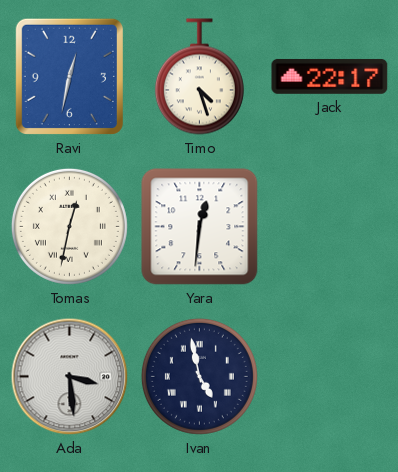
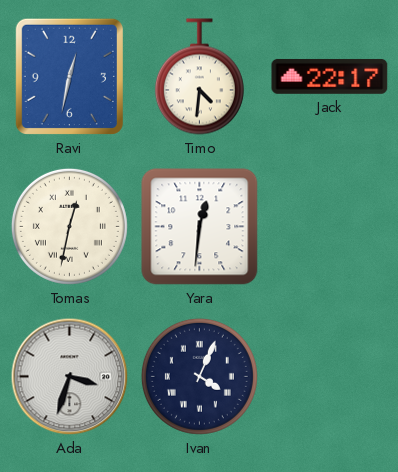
Timo: 4:27 -> 4:31 (199, 77)
Ada: 3:29 -> 3:33 (70, 377)
Ivan: 4:58 -> 4:04 (199, 376)
